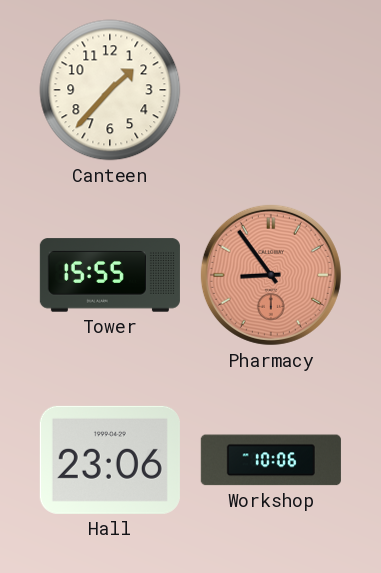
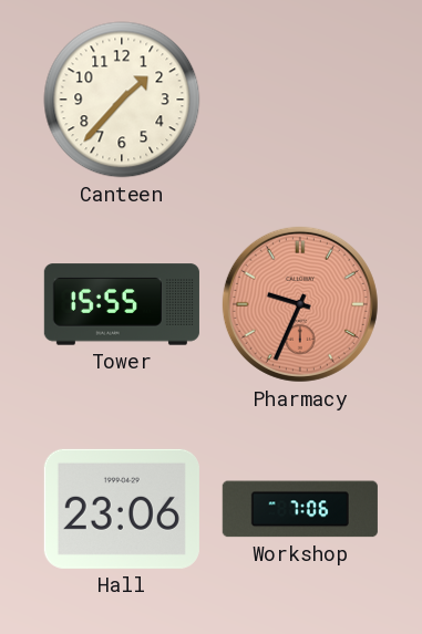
Pharmacy: 8:54 -> 9:34 (300, 304)
Workshop: 10:06 -> 7:06 (300, 509)
